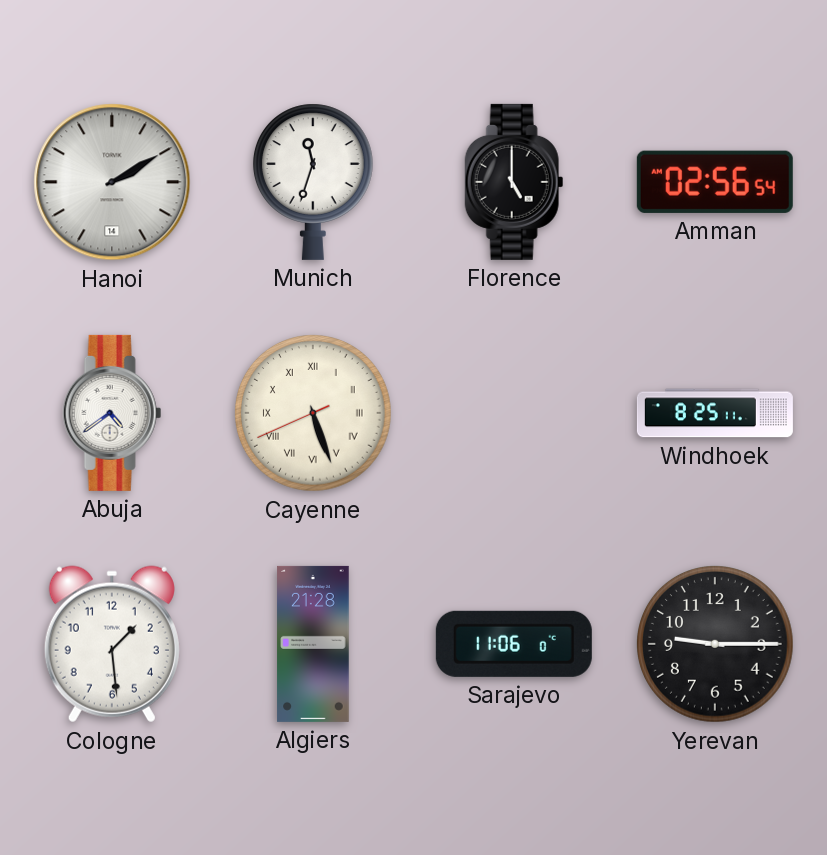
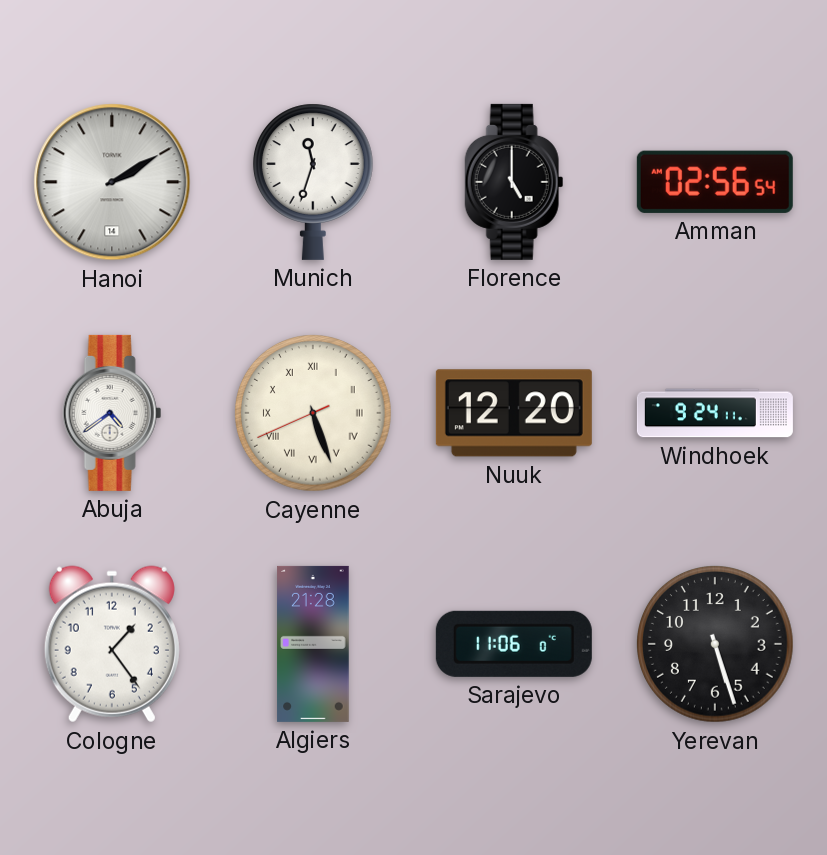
Nuuk: none -> 12:20 (514, 413)
Windhoek: 8:25 -> 9:24 (715, 413)
Cologne: 1:29 -> 1:24 (112, 644)
Yerevan: 9:15 -> 5:27 (716, 645)
